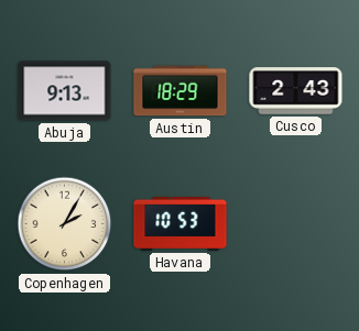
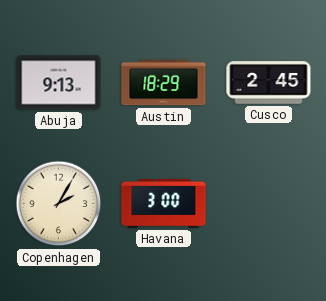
Cusco: 2:43 -> 2:45 (269, 83)
Havana: 10:53 -> 3:00 (164, 203)
